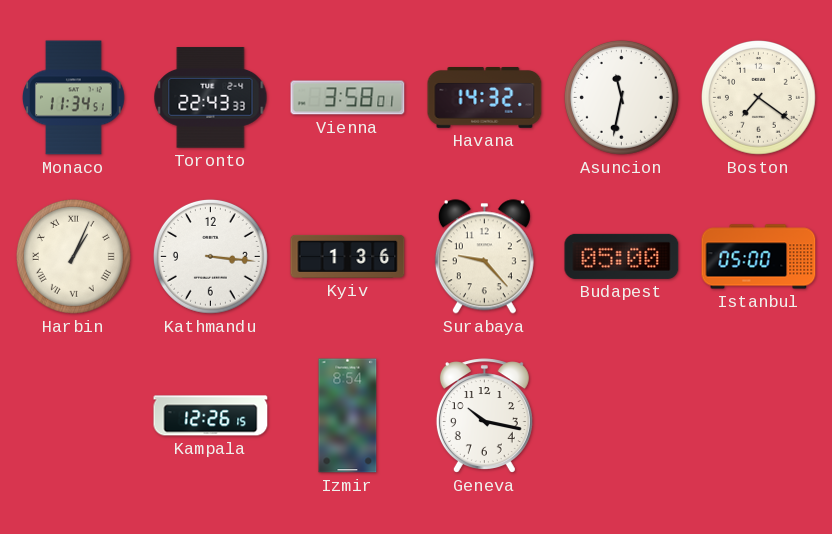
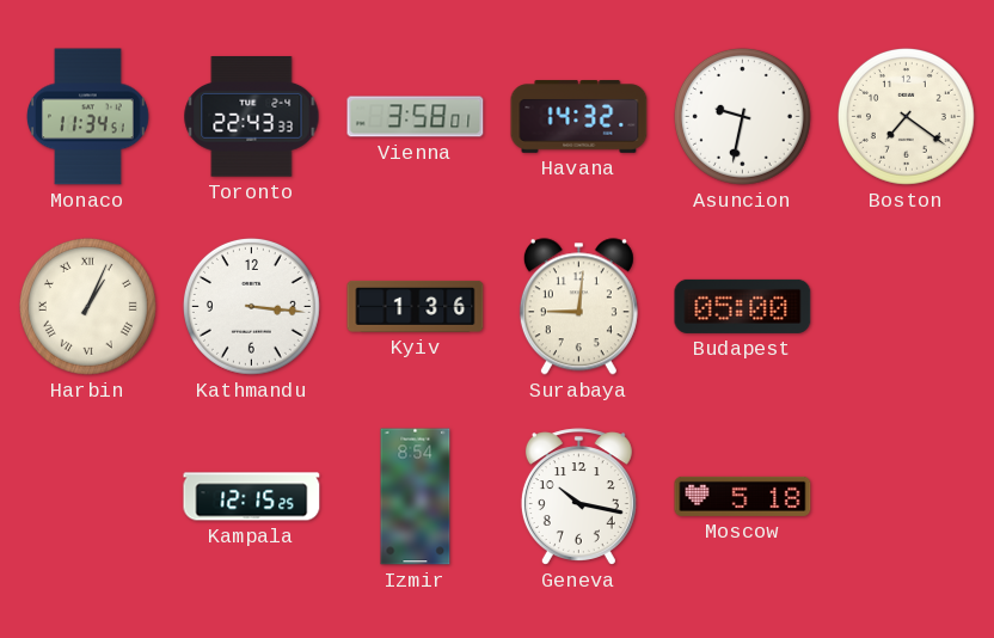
Asuncion: 11:32 -> 9:32 (742, 116)
Surabaya: 9:23 -> 9:01 (578, 307)
Istanbul: 05:00 -> none (759, 257)
Kampala: 12:26 -> 12:15 (252, 497)
Moscow: none -> 5:18 (743, 496)
